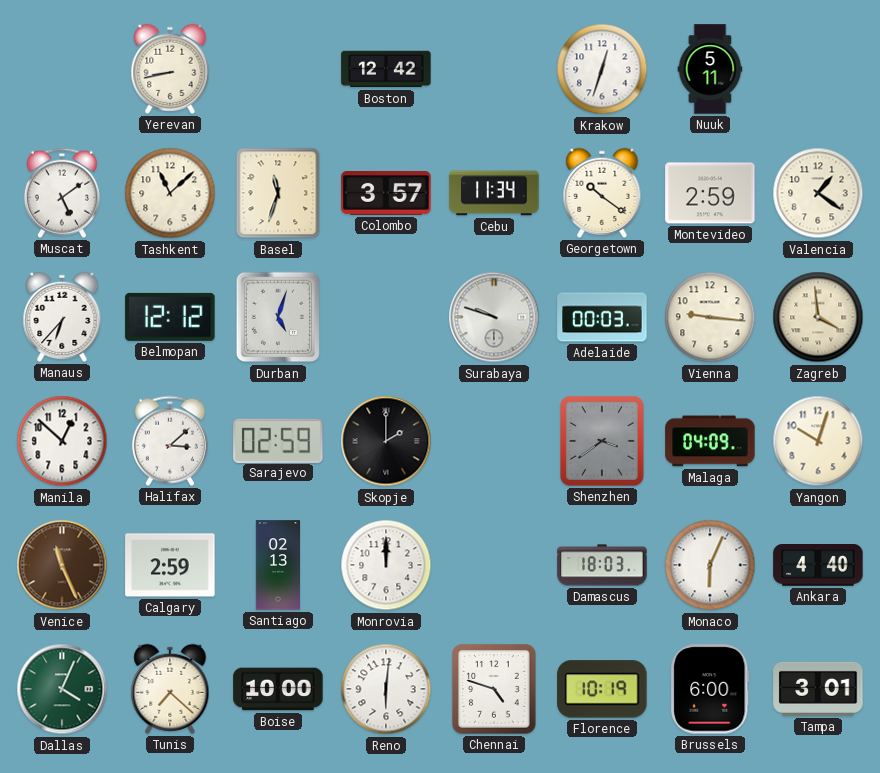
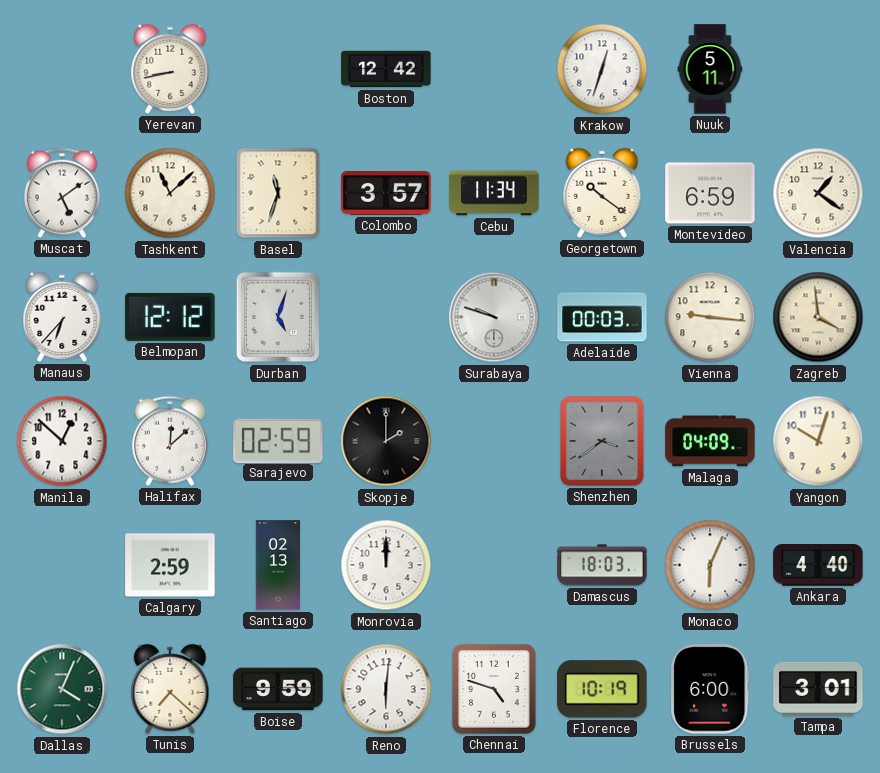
Montevideo: 2:59 -> 6:59 (710, 193)
Halifax: 3:08 -> 12:08 (170, 441)
Venice: 11:26 -> none (62, 565)
Boise: 10:00 -> 9:59 (278, 689)
